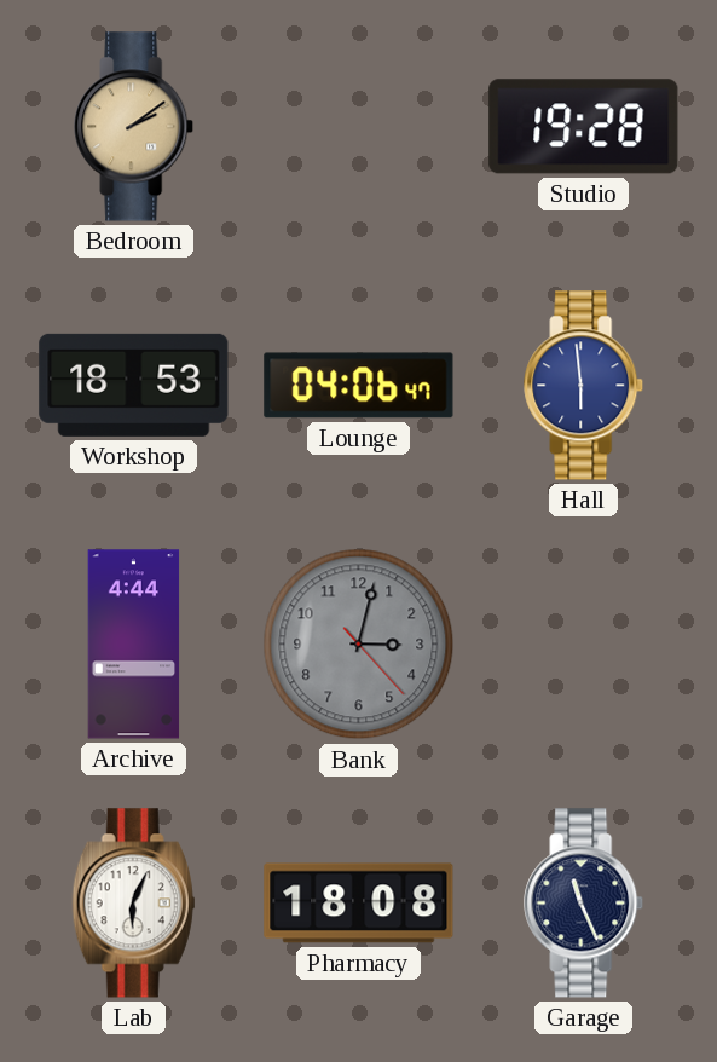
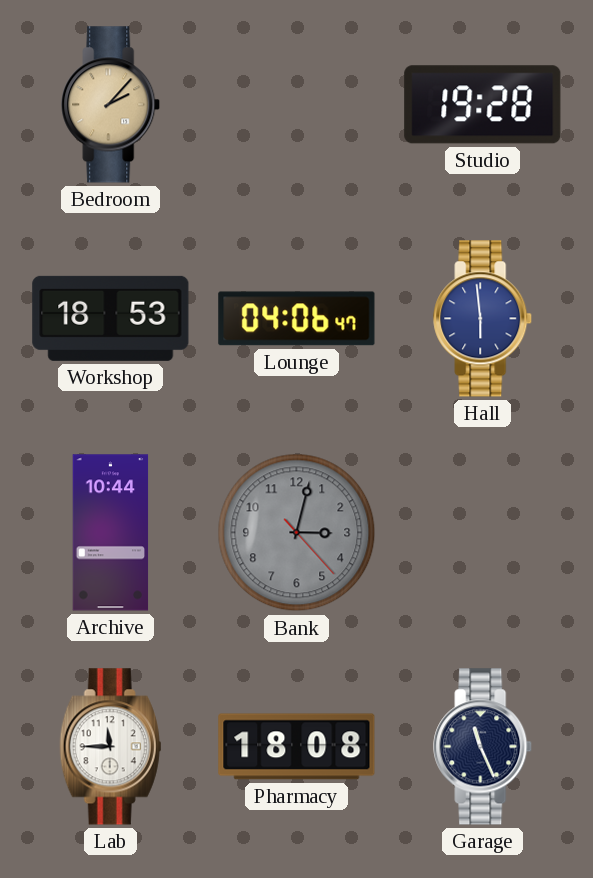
Bedroom: 2:09 -> 2:07 (111, 105)
Archive: 4:44 -> 10:44 (111, 533)
Lab: 6:04 -> 11:45 (111, 747)
